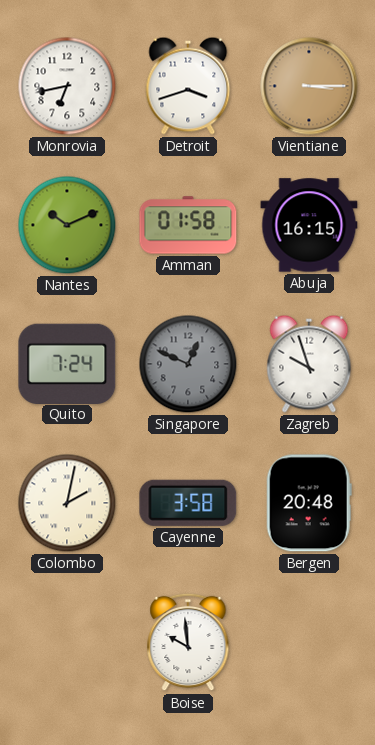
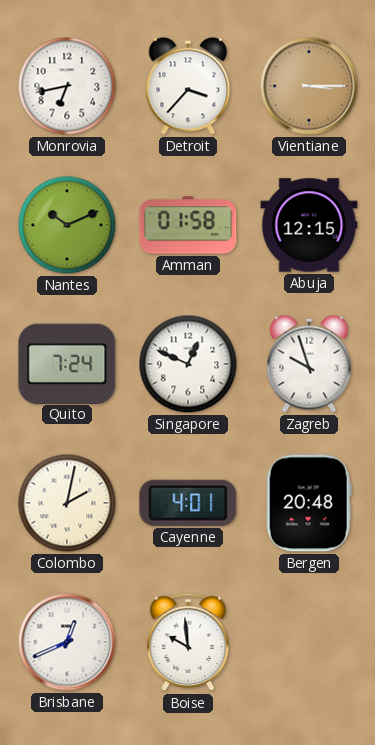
Detroit: 3:42 -> 3:37 (188, 86)
Abuja: 16:15 -> 12:15 (309, 225)
Singapore dial: grey -> white (188, 364)
Cayenne: 3:58 -> 4:01 (188, 503)
Brisbane: none -> 12:41 (67, 642)
